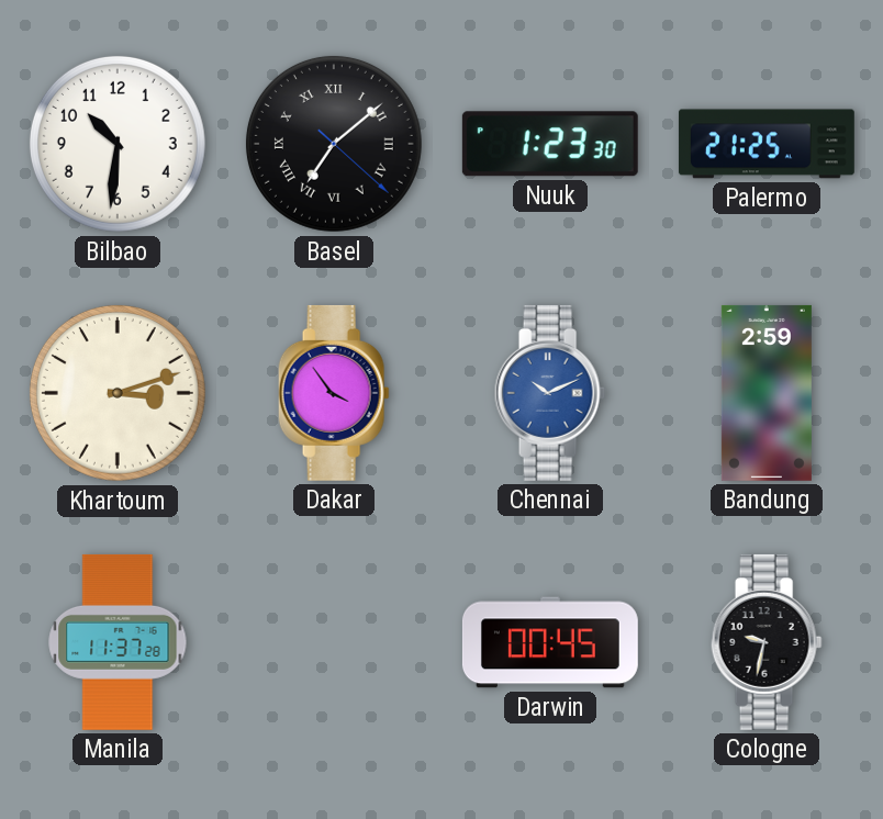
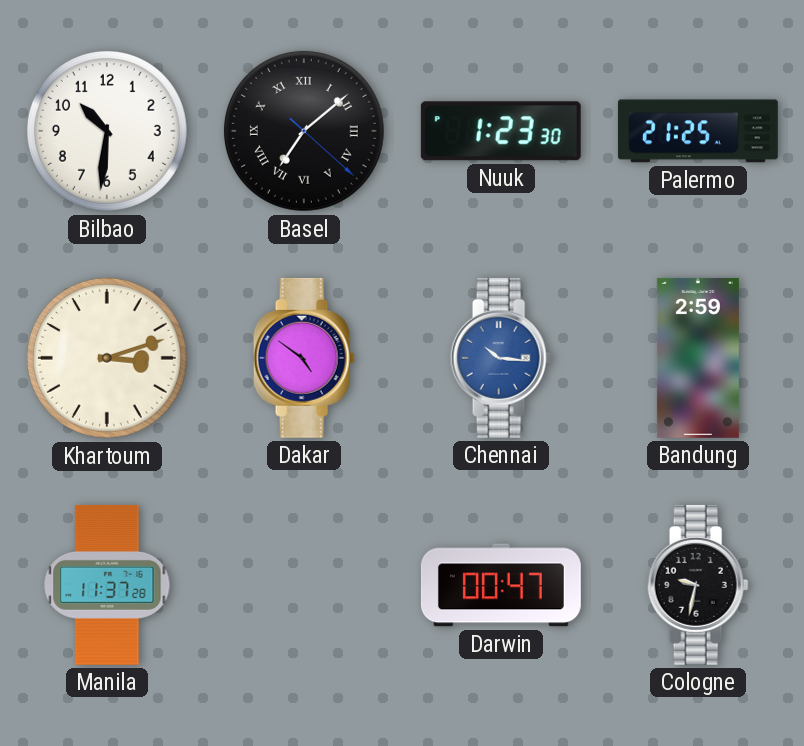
Dakar: 3:54 -> 4:51 (304, 358)
Chennai: 10:11 -> 10:16 (501, 358)
Darwin: 00:45 -> 00:47 (501, 585)
